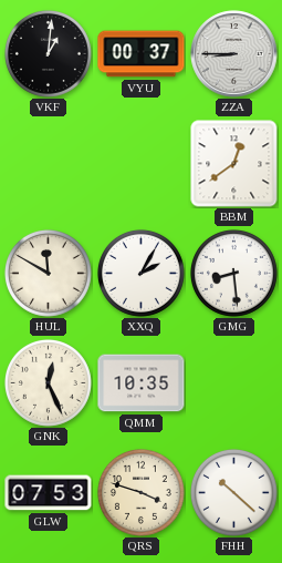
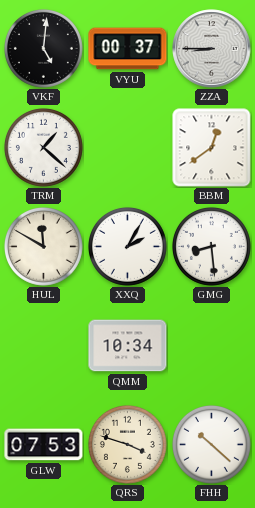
VKF: 1:01 -> 5:01 (43, 48)
TRM: none -> 1:22 (43, 147)
GNK: 12:26 -> none (48, 382)
QMM: 10:35 -> 10:34 (128, 346)
